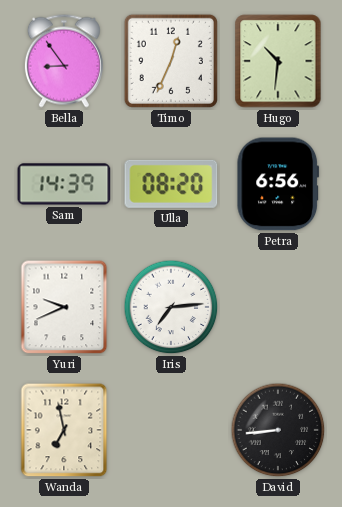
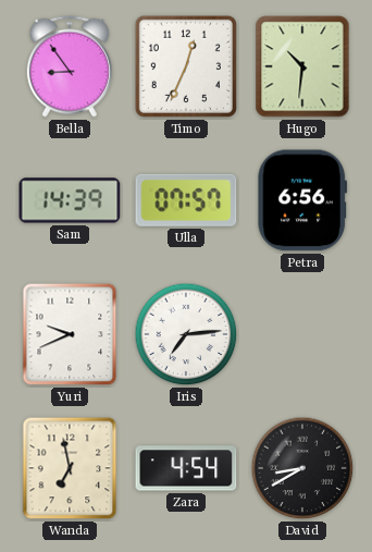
Ulla: 08:20 -> 07:57 (186, 200)
Zara: none -> 4:54 (186, 468)
David: 8:44 -> 8:40 (302, 468)
